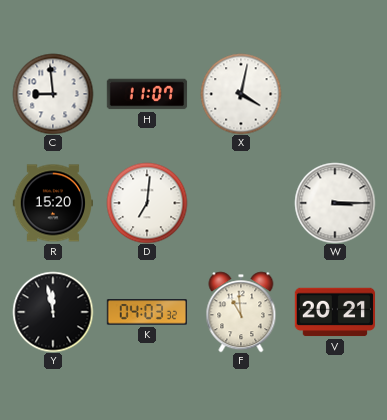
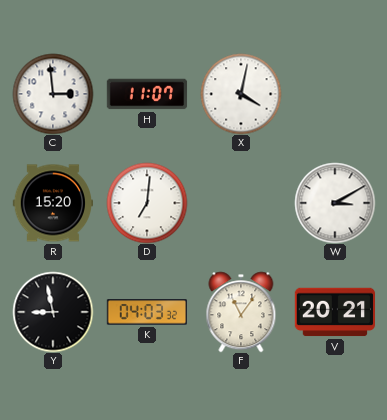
C: 8:59 -> 2:59 (53, 94)
W: 3:15 -> 3:10 (335, 203)
Y: 11:58 -> 8:58 (53, 312)
F: 10:59 -> 11:06 (241, 312)
